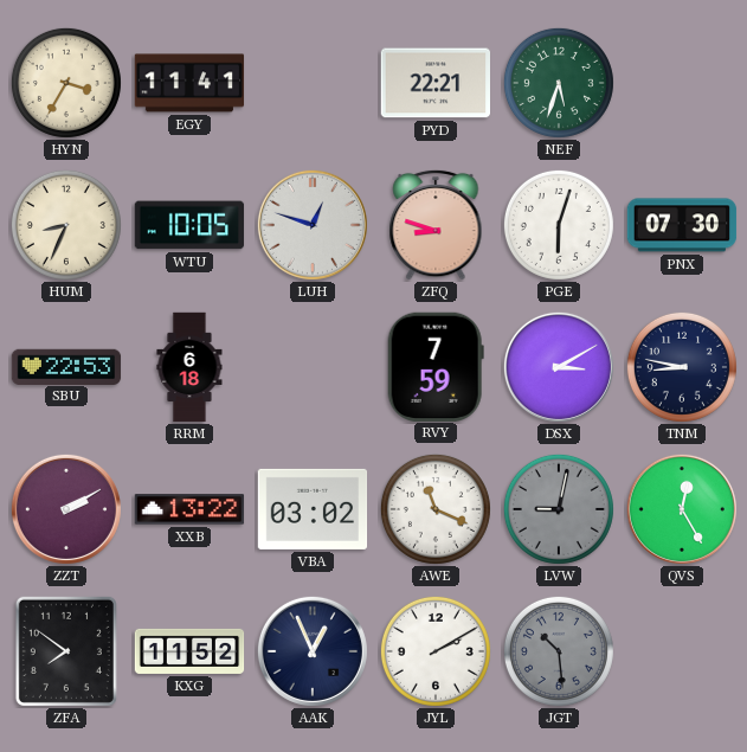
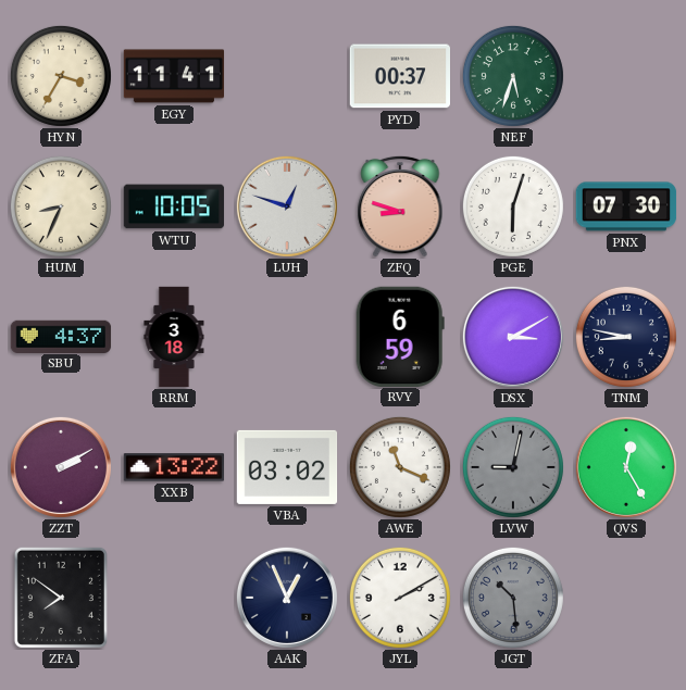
PYD: 22:21 -> 00:37 (399, 76)
SBU: 22:53 -> 4:37 (61, 336)
RRM: 6:18 -> 3:18 (174, 337)
RVY: 7:59 -> 6:59 (400, 336)
KXG: 11:52 -> none (189, 651)
